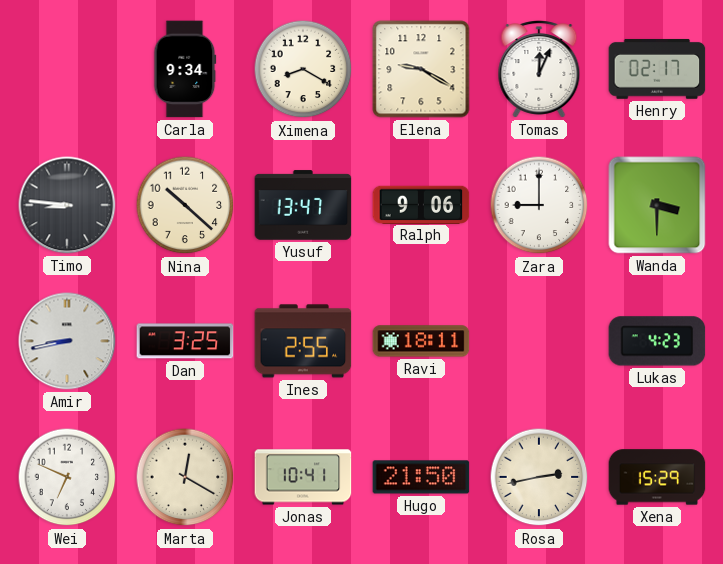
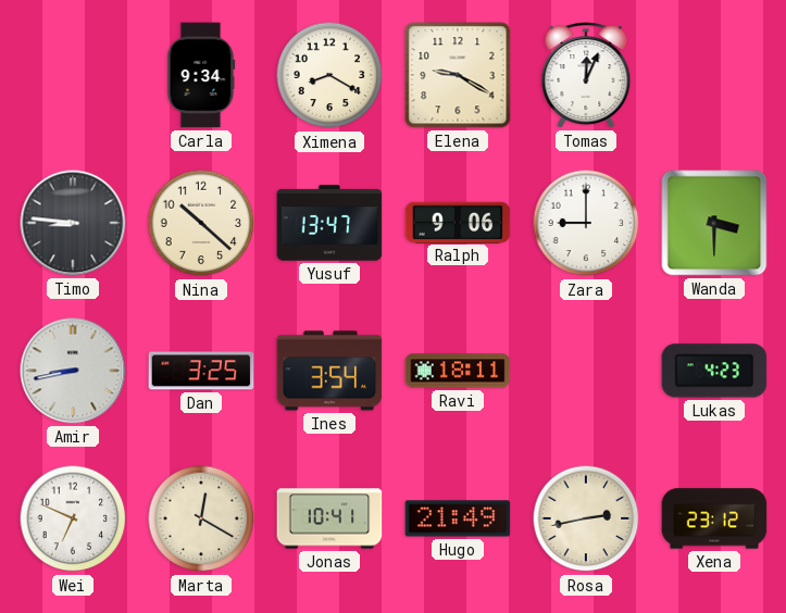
Henry: 02:17 -> none (657, 69)
Ines: 2:55 -> 3:54 (329, 371)
Hugo: 21:50 -> 21:49 (458, 518)
Xena: 15:29 -> 23:12 (714, 518)
